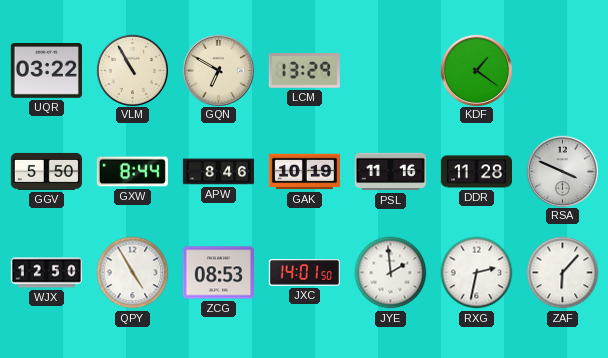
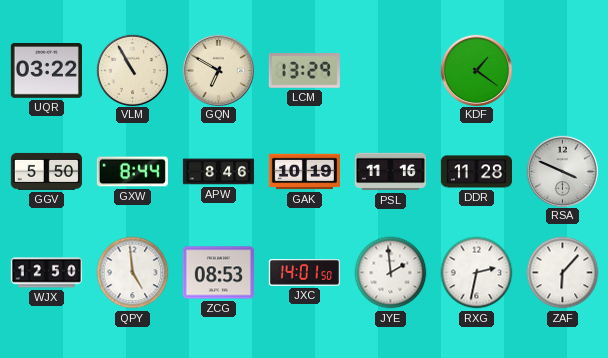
QPY: 4:55 -> 4:59 (133, 273)
